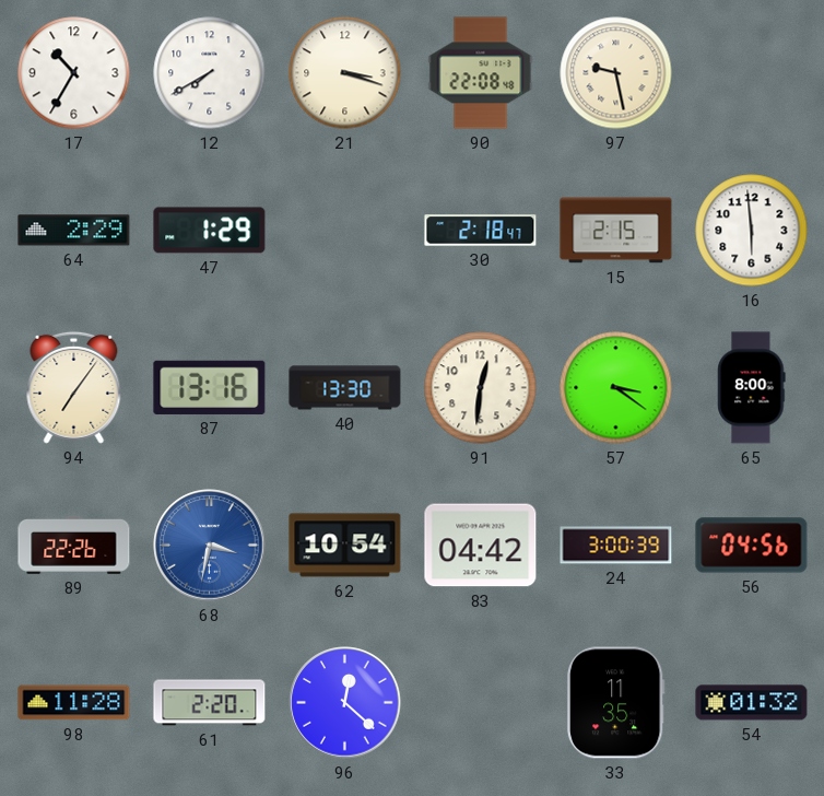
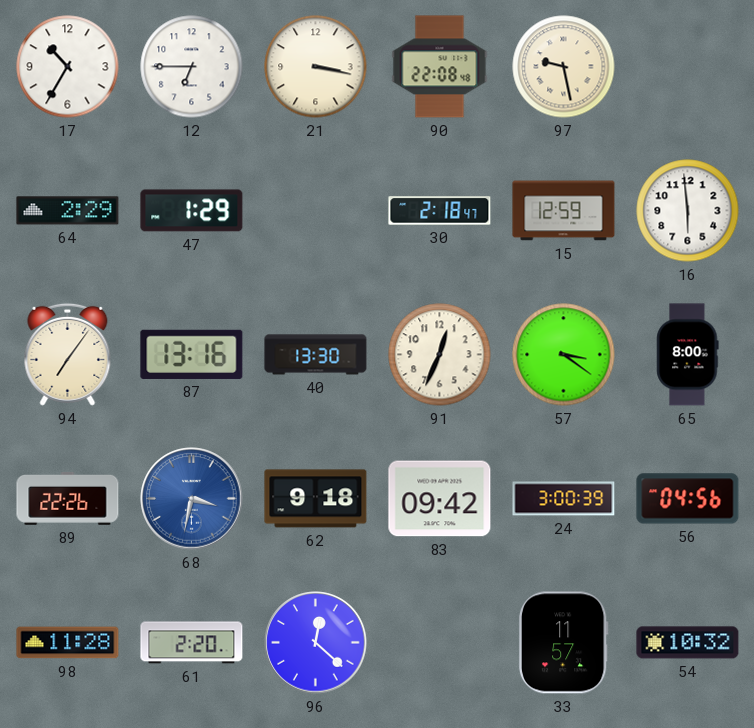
12: 7:40 -> 6:45 (192, 67)
21: 3:18 -> 3:17 (316, 67)
15: 2:15 -> 12:59 (564, 211)
91: 12:31 -> 12:34 (440, 355)
62: 10:54 -> 9:18 (316, 499)
83: 04:42 -> 09:42 (440, 499)
33: 11:35 -> 11:57 (563, 643)
54: 01:32 -> 10:32 (688, 643)
